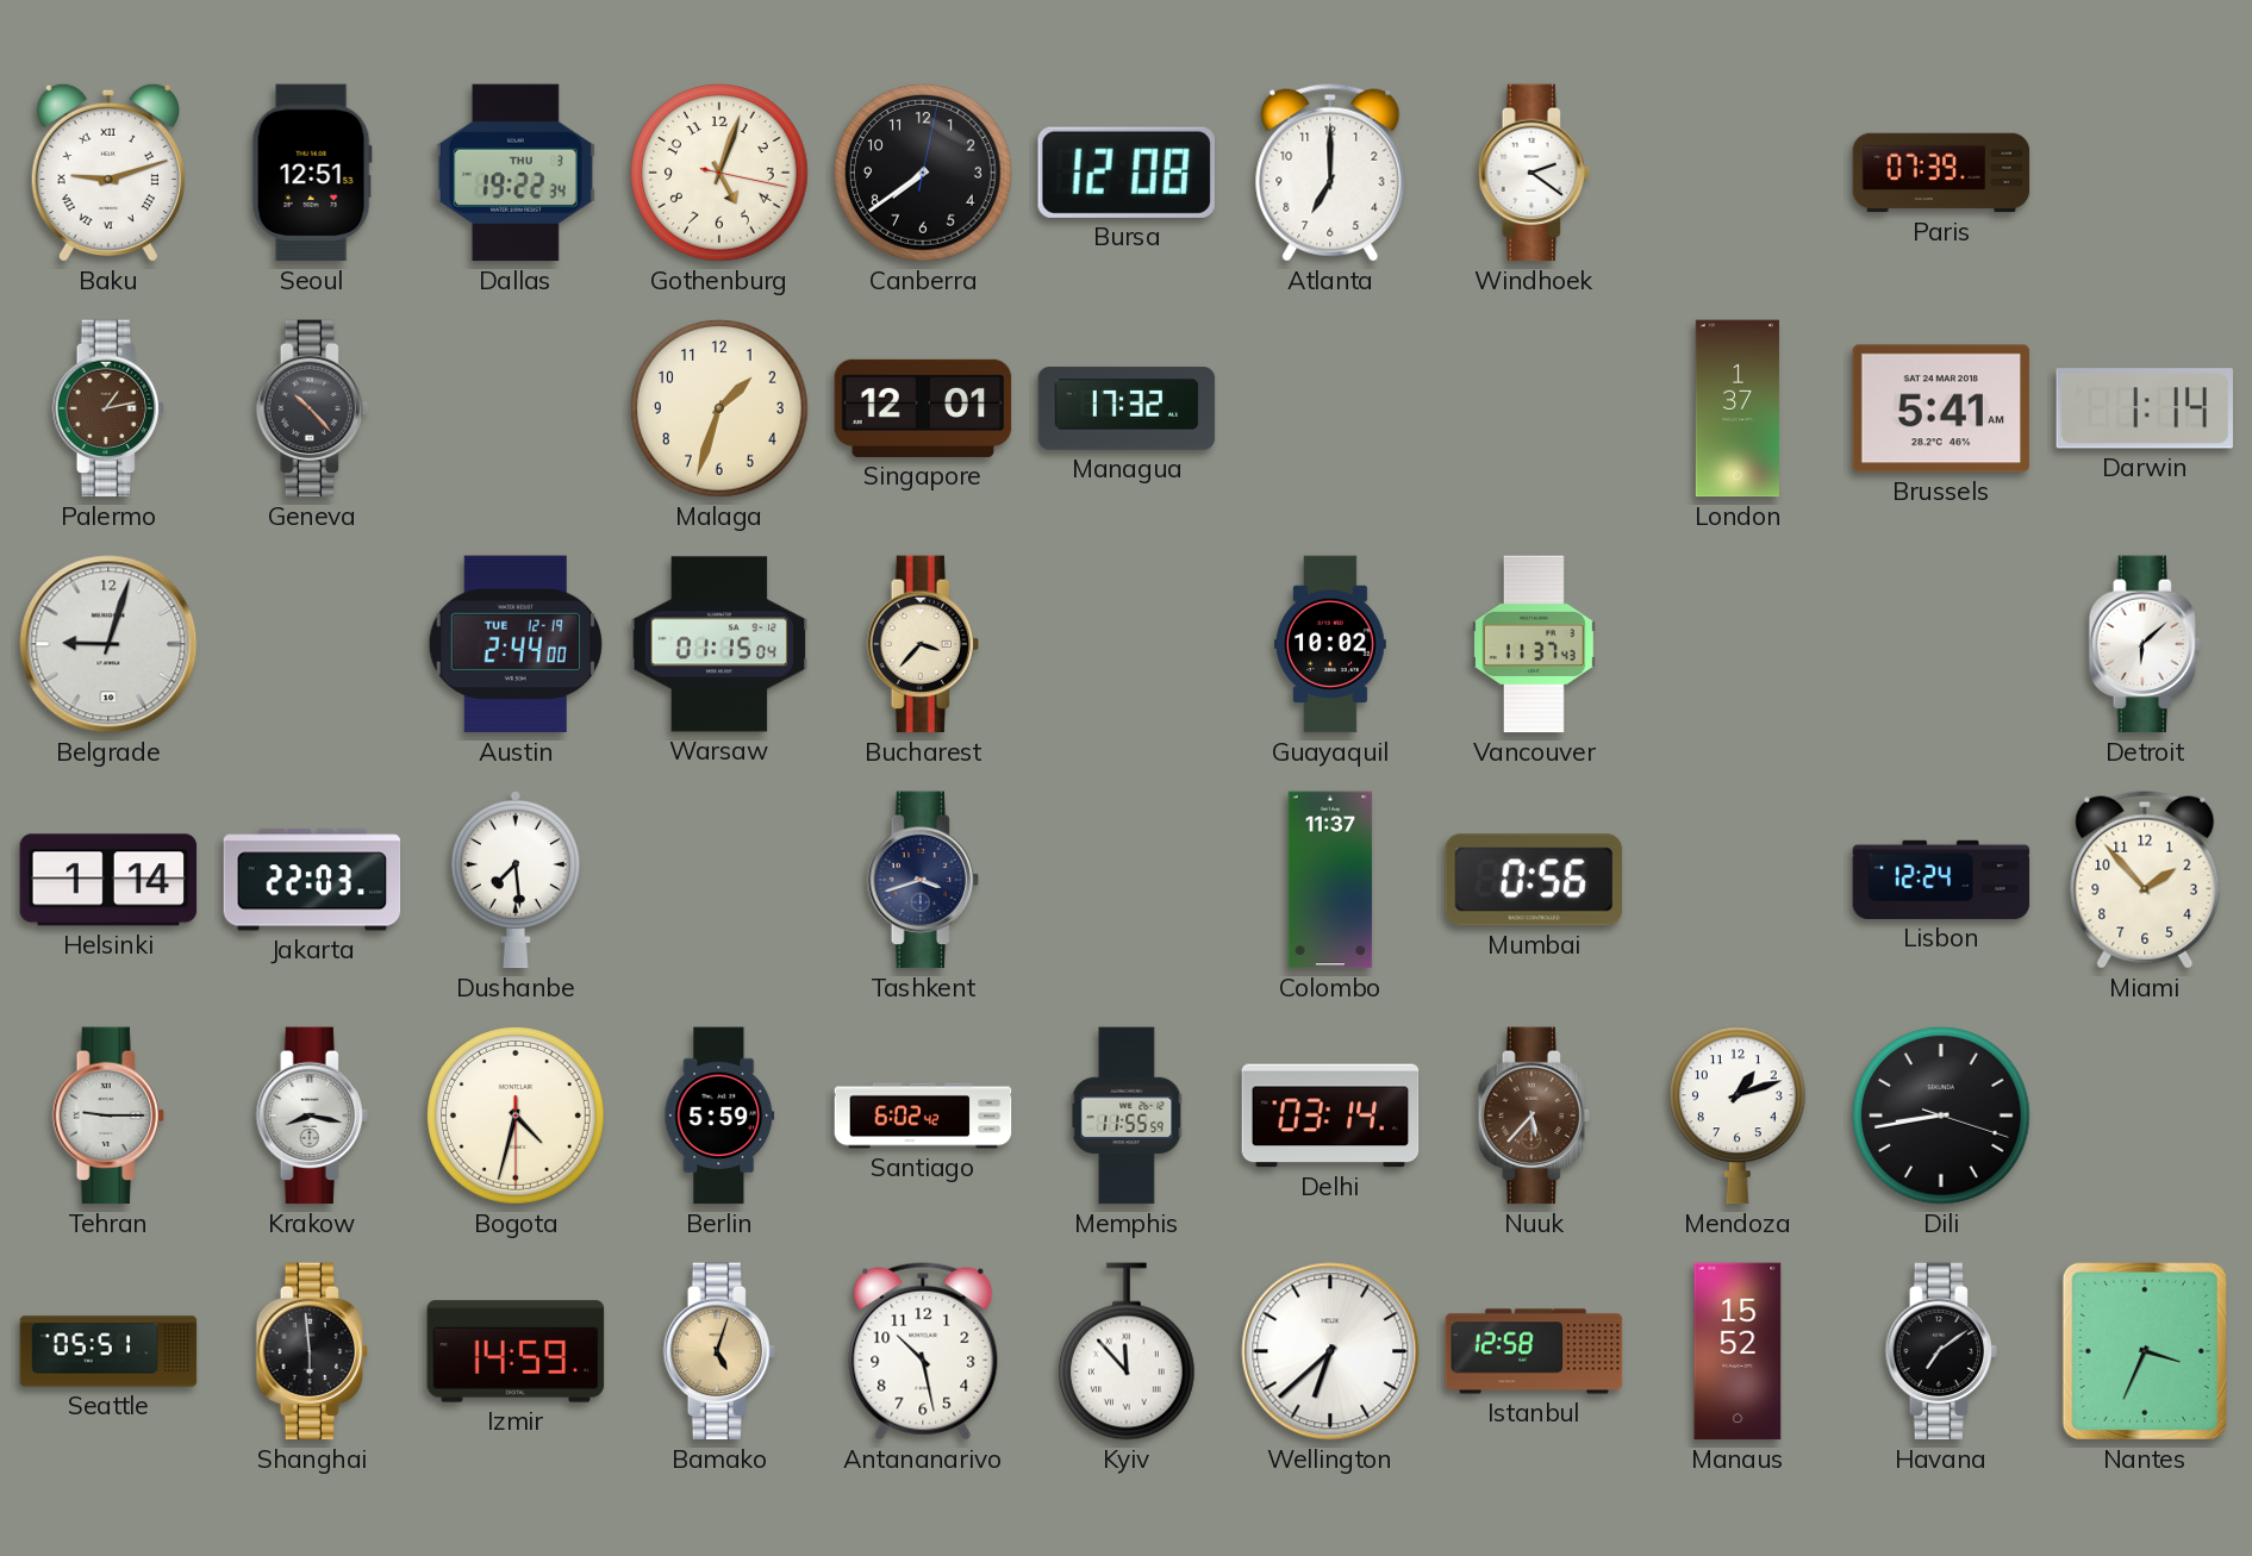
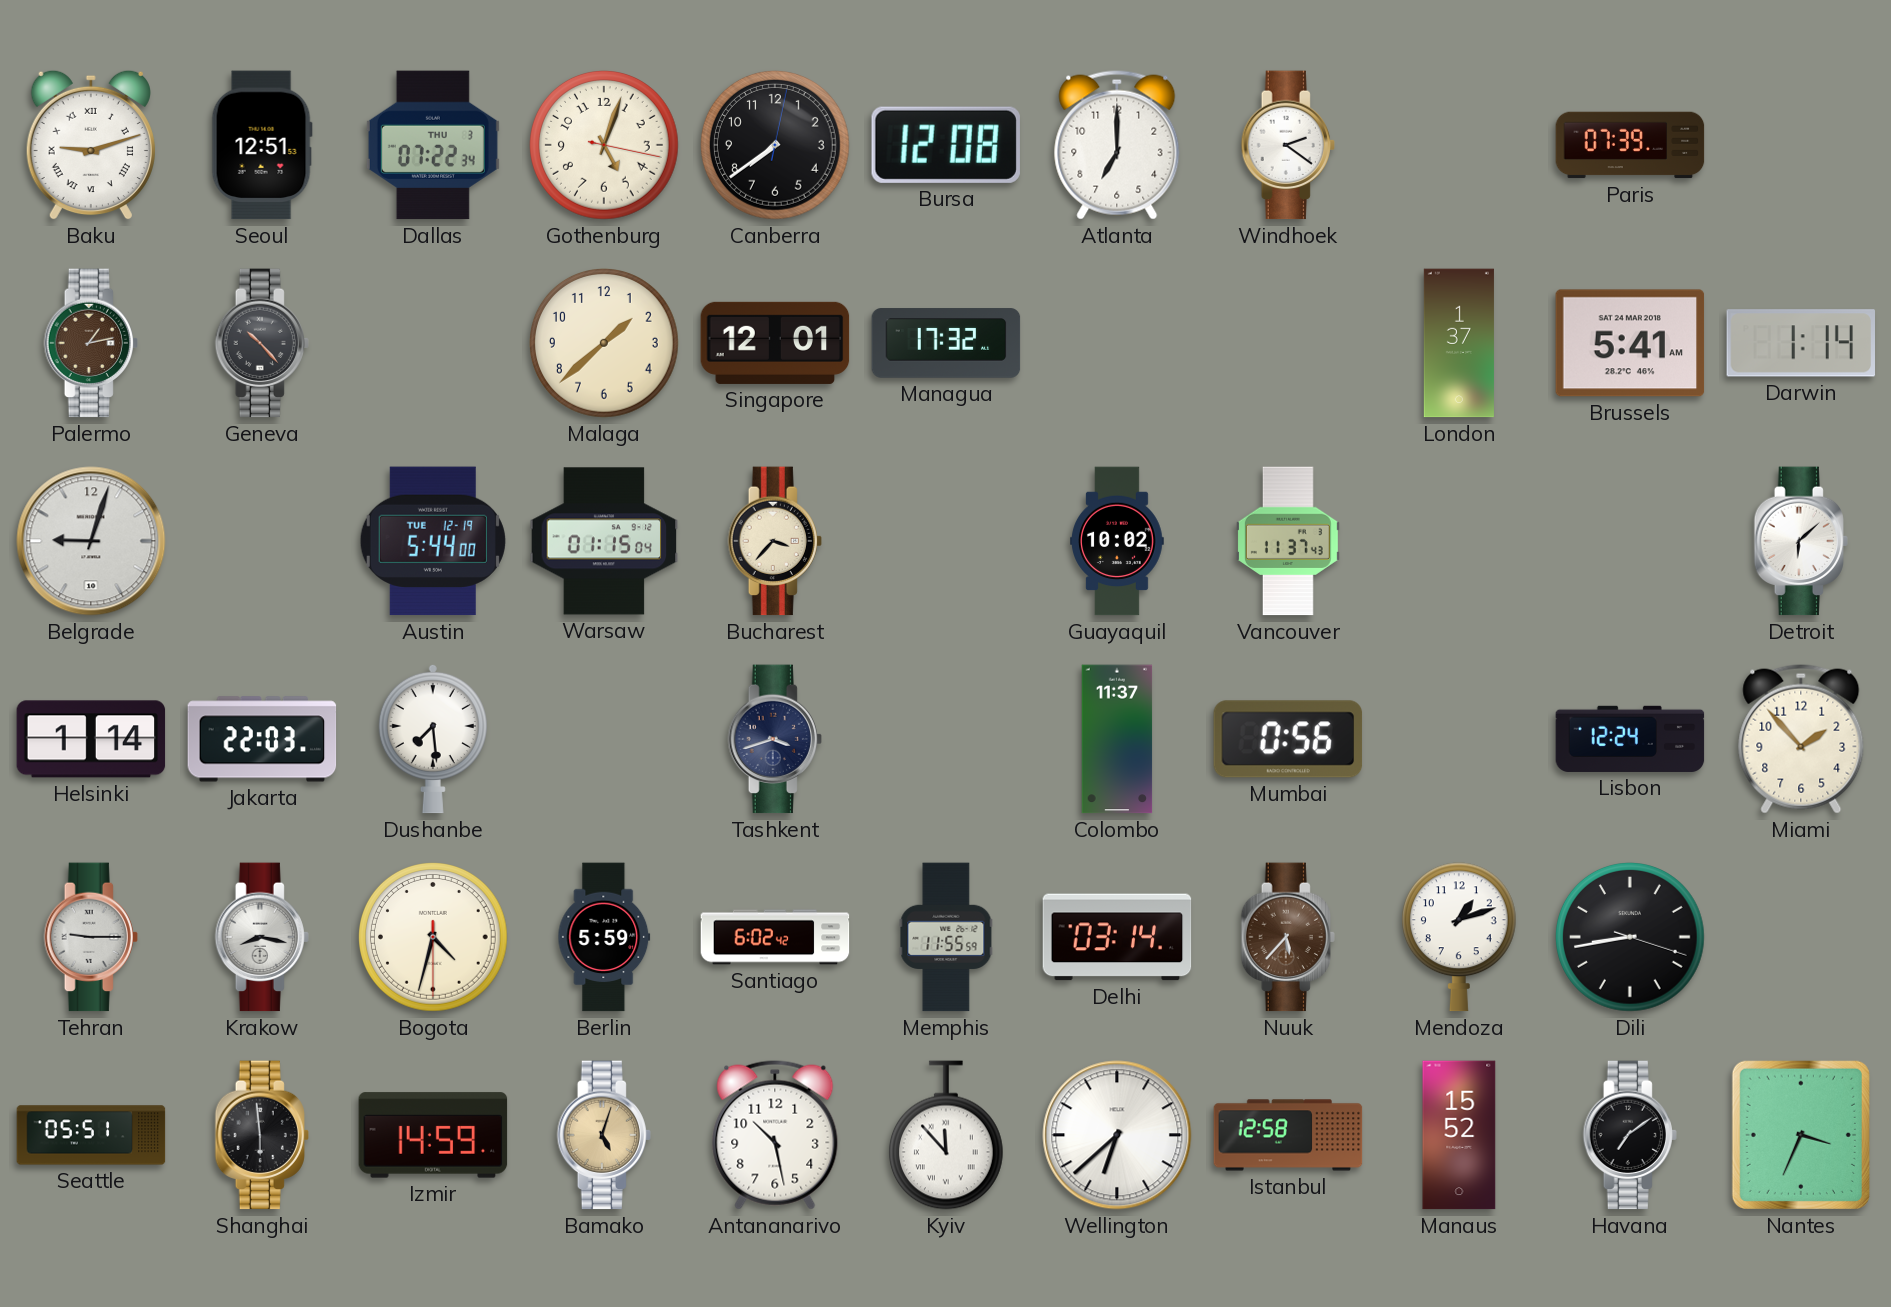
Dallas: 19:22 -> 07:22 (433, 145)
Malaga: 1:33 -> 1:38 (605, 344)
Austin: 2:44 -> 5:44 (433, 541)
